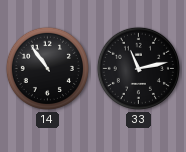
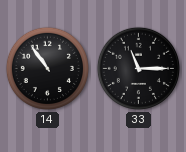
33: 11:13 -> 11:15 (138, 68)
